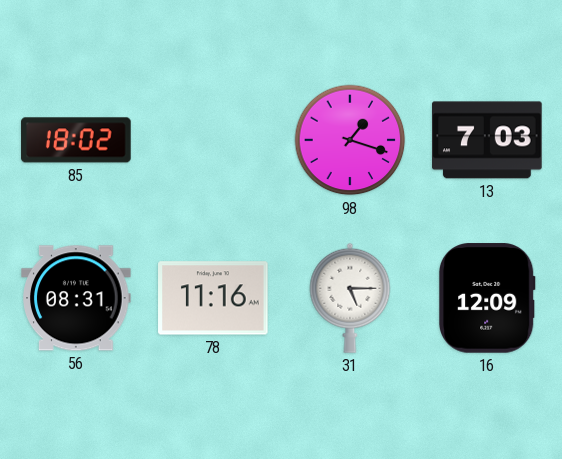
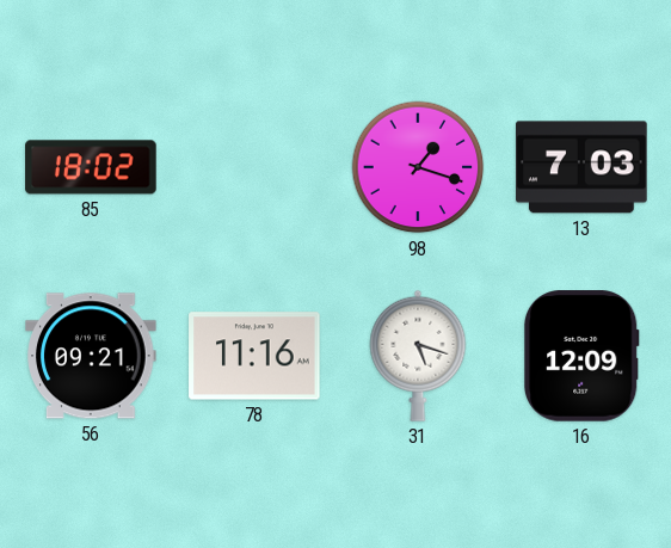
56: 08:31 -> 09:21 (91, 356)
31: 5:15 -> 5:18 (418, 356)
